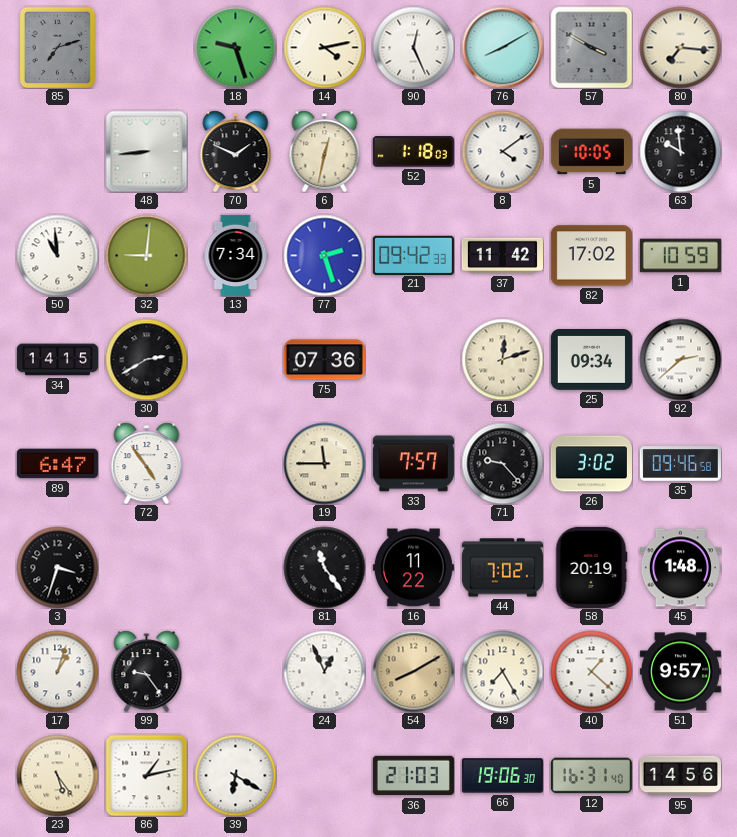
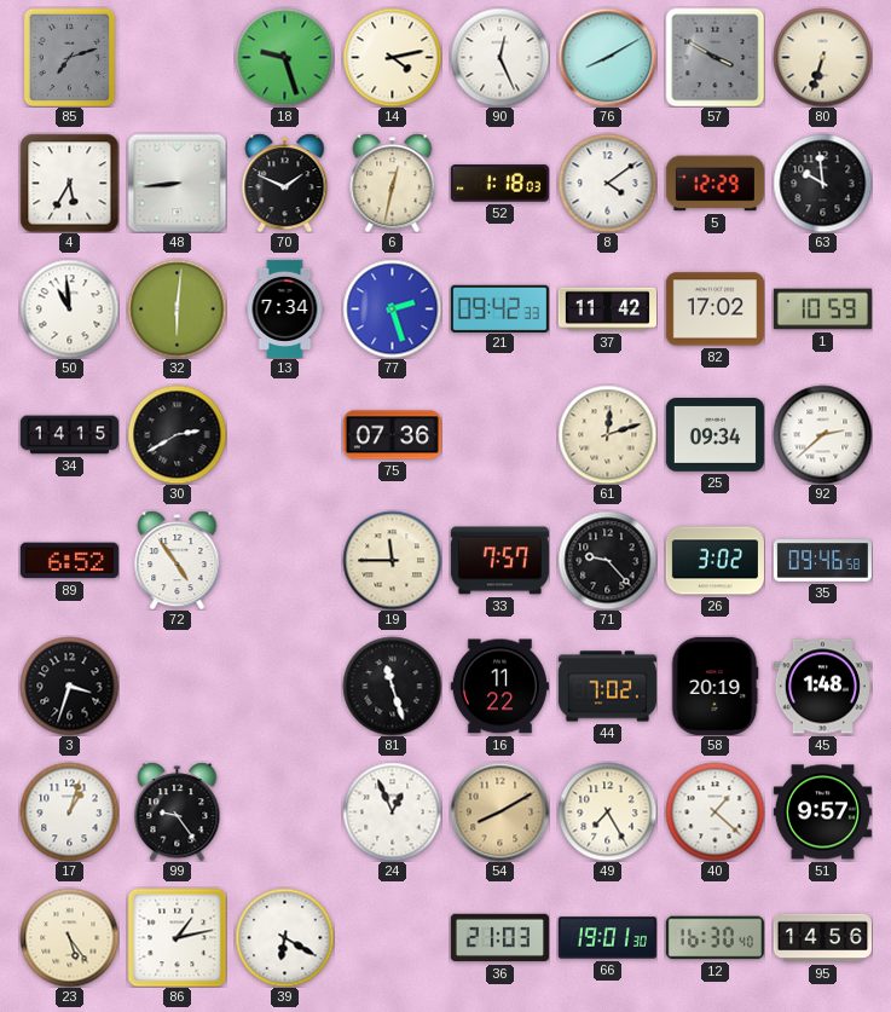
80: 7:16 -> 6:33 (822, 57)
4: none -> 5:35 (69, 183)
5: 10:05 -> 12:29 (714, 184)
32: 9:01 -> 6:01 (177, 308)
89: 6:47 -> 6:52 (69, 561)
81: 11:24 -> 11:27 (392, 686)
66: 19:06 -> 19:01 (607, 938)
12: 16:31 -> 16:30 (714, 938)
